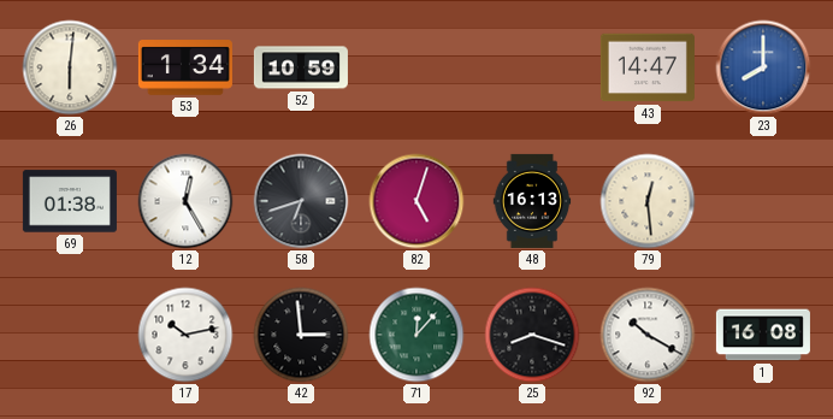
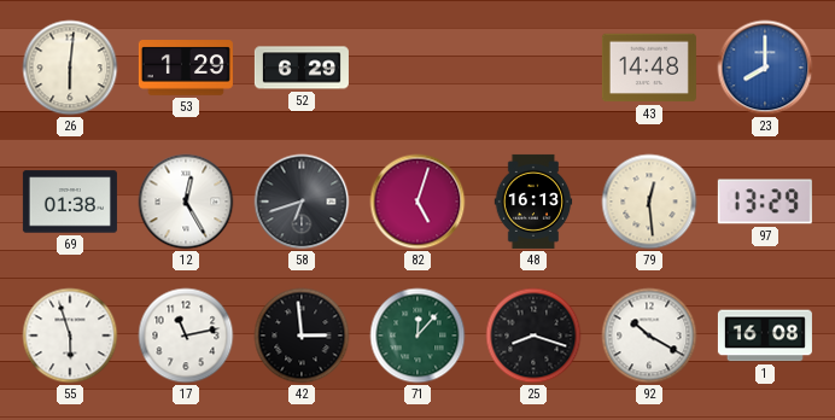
53: 1:34 -> 1:29 (186, 69)
52: 10:59 -> 6:29 (302, 68)
43: 14:47 -> 14:48 (649, 68)
97: none -> 13:29 (765, 202)
55: none -> 5:57 (70, 336)
17: 10:13 -> 11:13 (186, 336)
